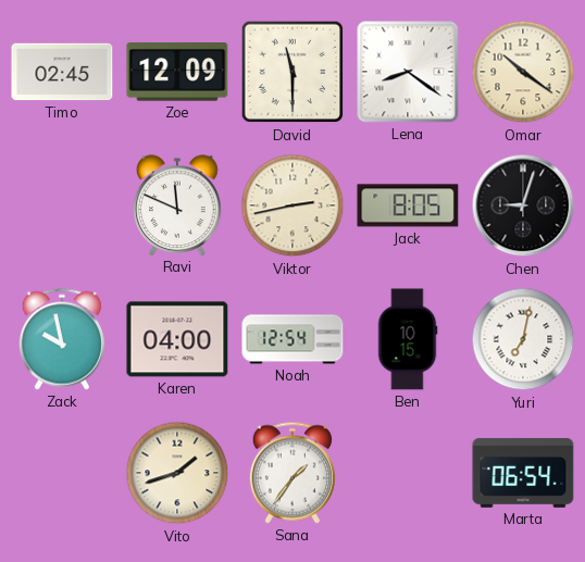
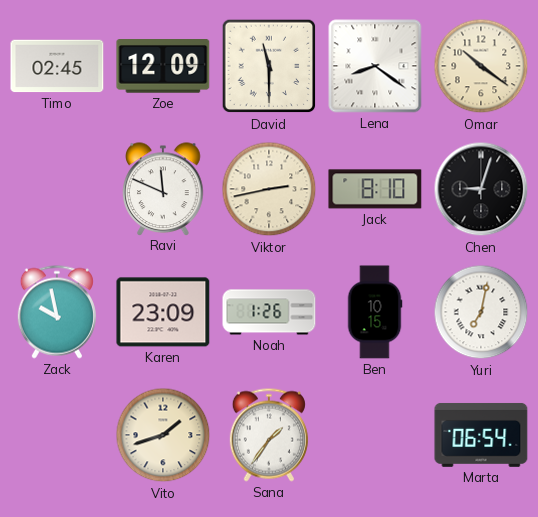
Jack: 8:05 -> 8:10 (375, 189)
Karen: 04:00 -> 23:09 (163, 312)
Noah: 12:54 -> 1:26 (269, 312)
